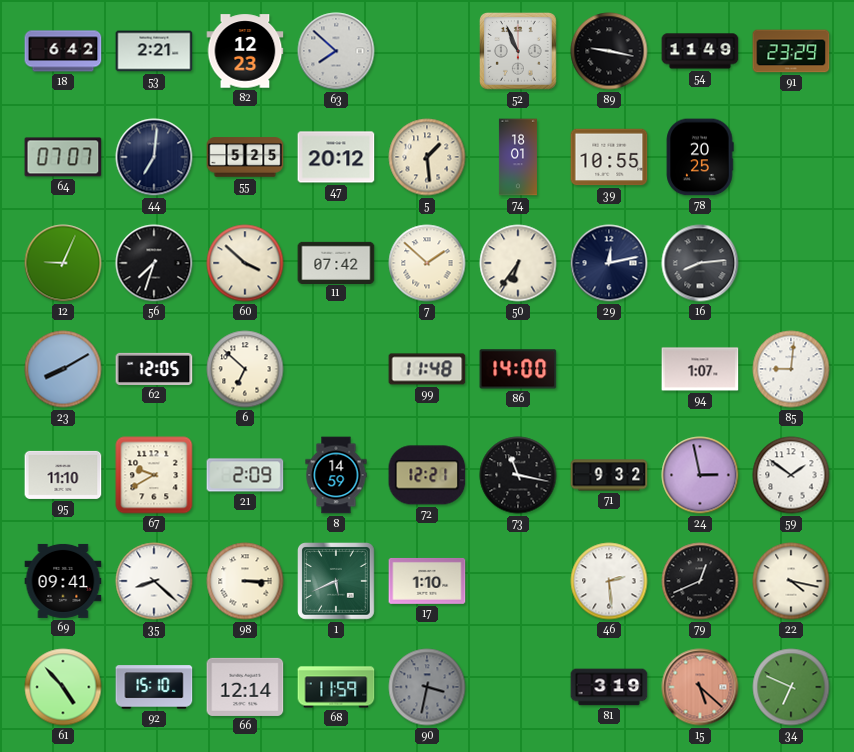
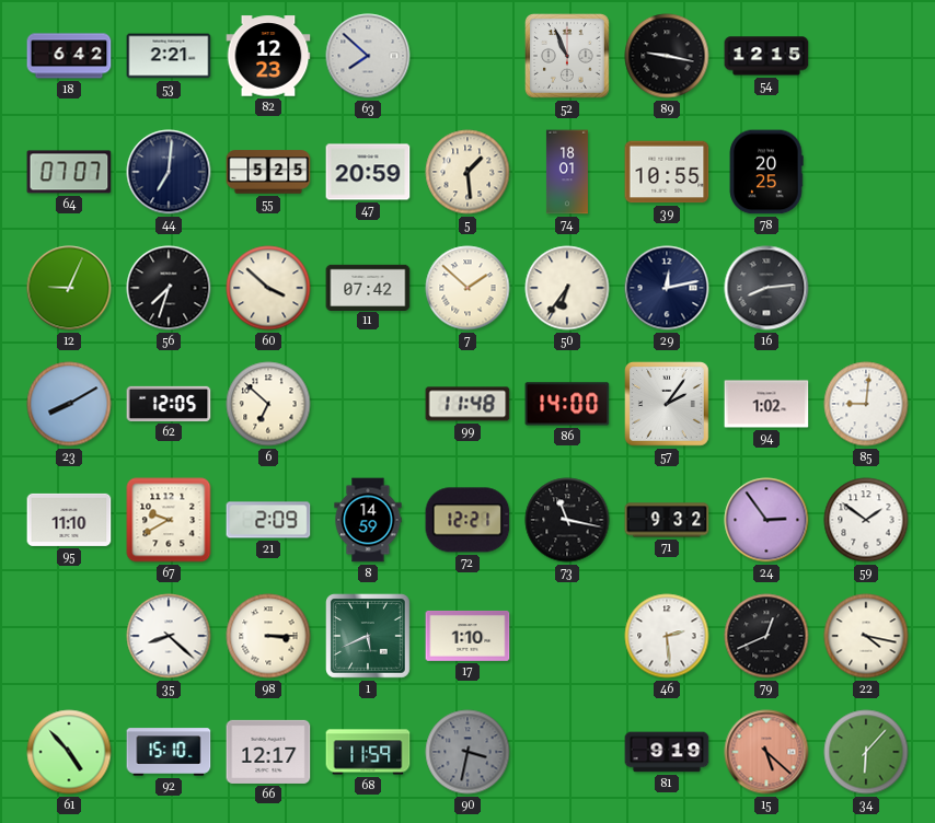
54: 11:49 -> 12:15 (766, 56)
91: 23:29 -> none (791, 51)
47: 20:12 -> 20:59 (368, 172)
57: none -> 2:06 (668, 405)
94: 1:07 -> 1:02 (766, 404)
24: 2:58 -> 2:54 (766, 520)
69: 09:41 -> none (63, 581)
66: 12:14 -> 12:17 (268, 752)
81: 3:19 -> 9:19 (667, 752)
34: 6:49 -> 6:07 (866, 752)
